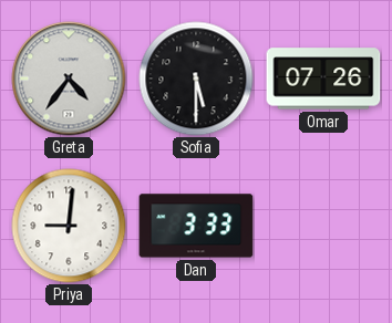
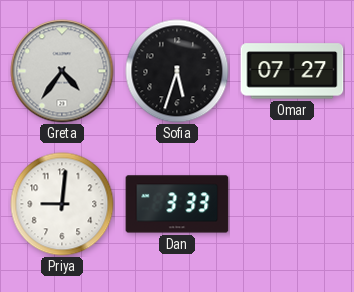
Sofia: 5:30 -> 5:33 (177, 71)
Omar: 07:26 -> 07:27 (292, 71)
